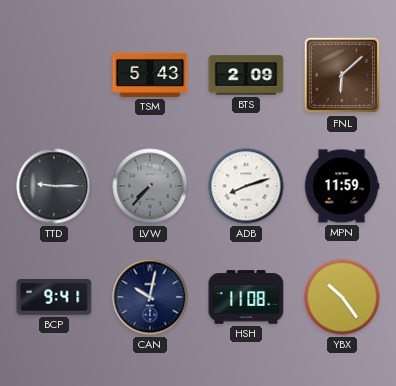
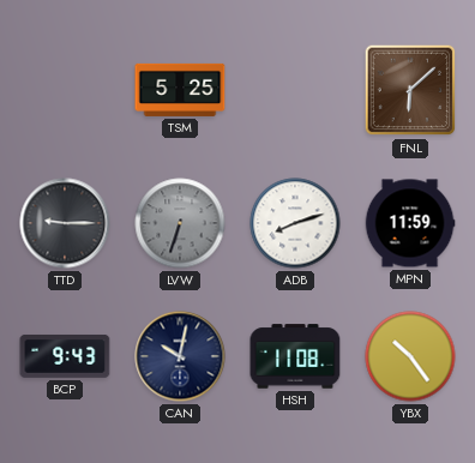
TSM: 5:43 -> 5:25 (180, 90)
BTS: 2:09 -> none (246, 75)
LVW: 7:37 -> 6:33 (180, 223)
BCP: 9:41 -> 9:43 (65, 356)
